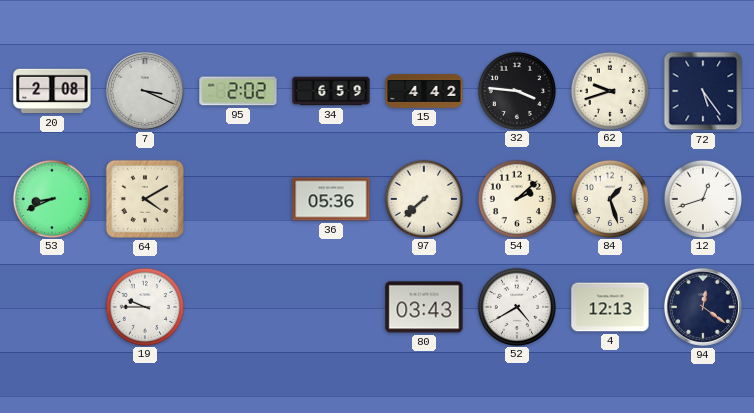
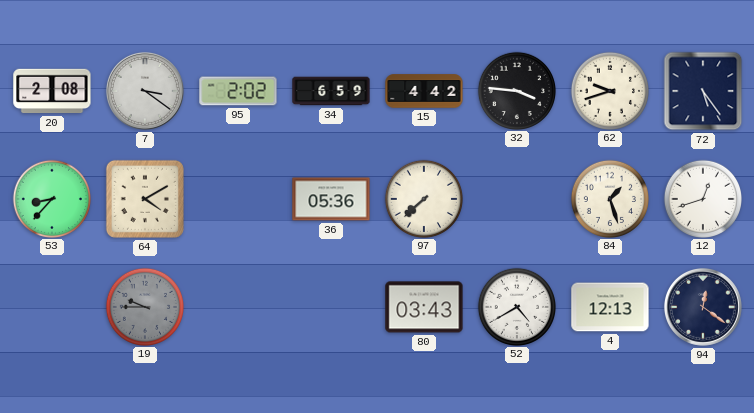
7: 3:19 -> 3:21 (145, 91)
53: 8:41 -> 8:37 (51, 198)
54: 2:08 -> none (516, 198)
19 dial: white -> grey (144, 306)
